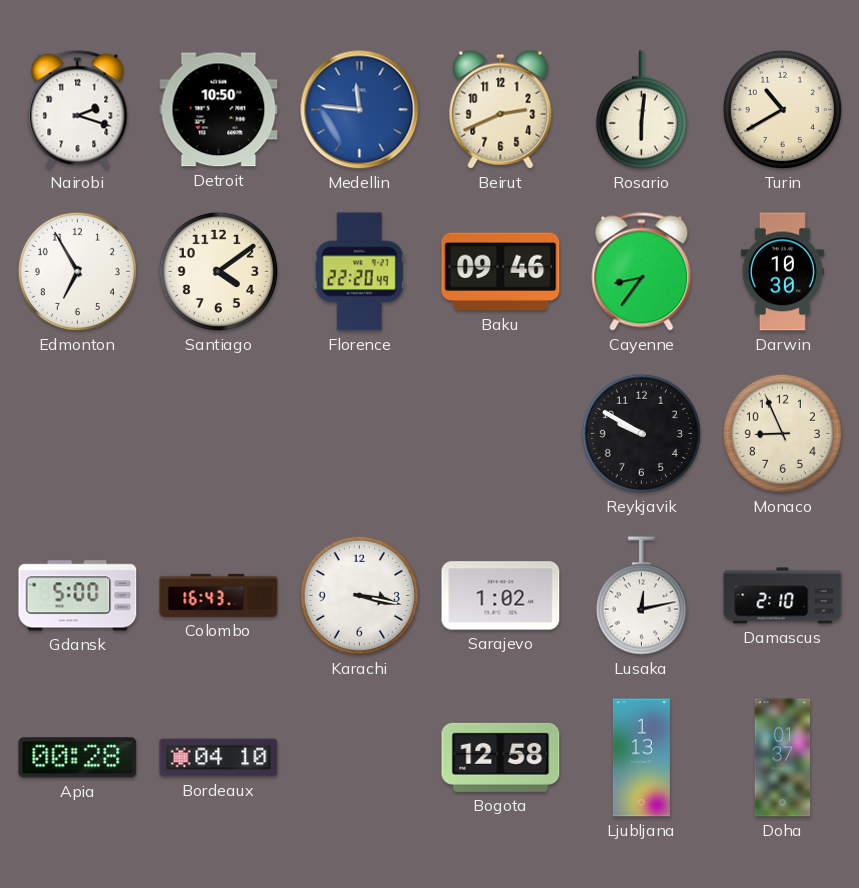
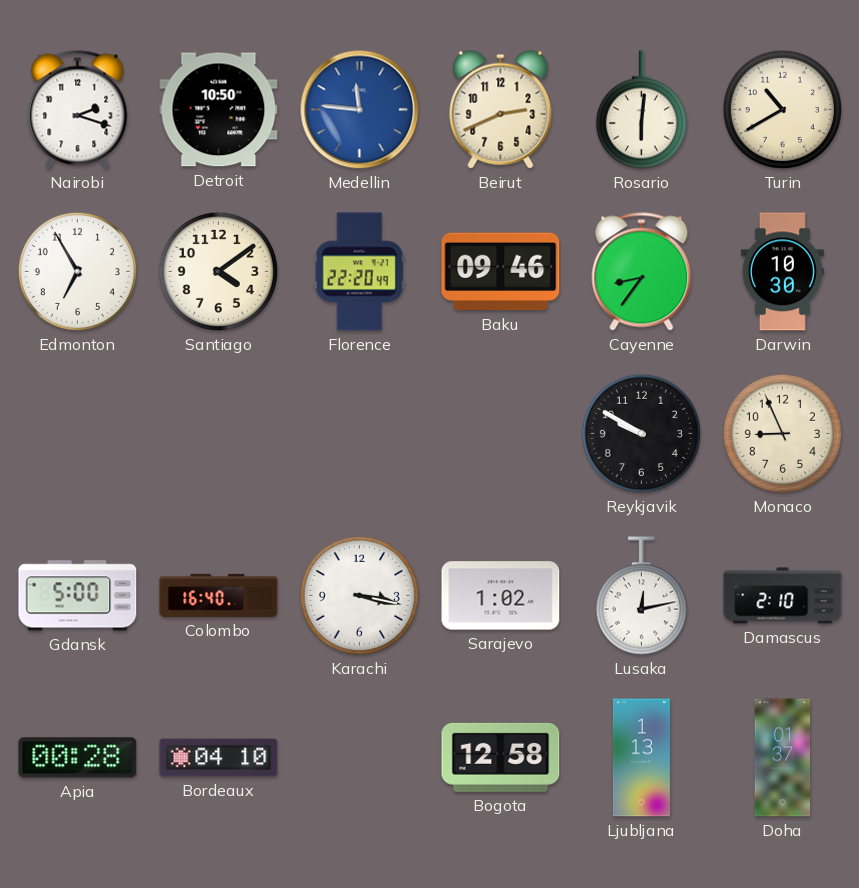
Colombo: 16:43 -> 16:40 (219, 595)
